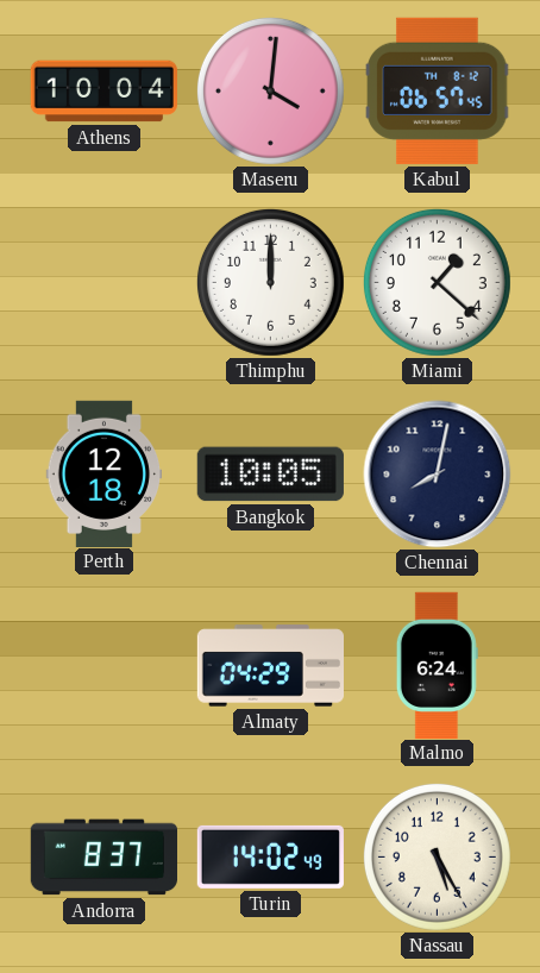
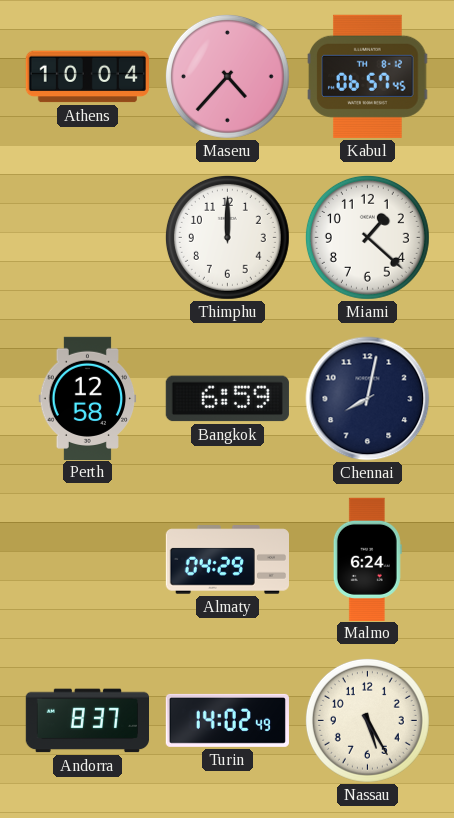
Maseru: 4:01 -> 4:37 (227, 76)
Perth: 12:18 -> 12:58 (88, 398)
Bangkok: 10:05 -> 6:59 (227, 399)
